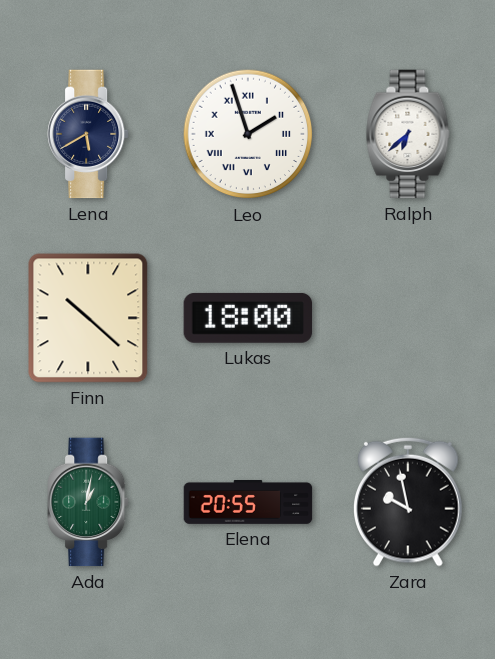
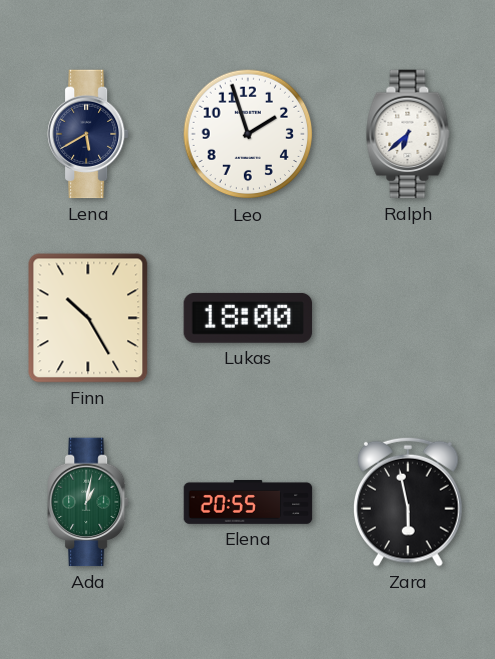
Leo numerals: Roman -> Arabic (248, 134)
Finn: 10:22 -> 10:25 (88, 318)
Zara: 9:58 -> 5:58 (409, 502)
